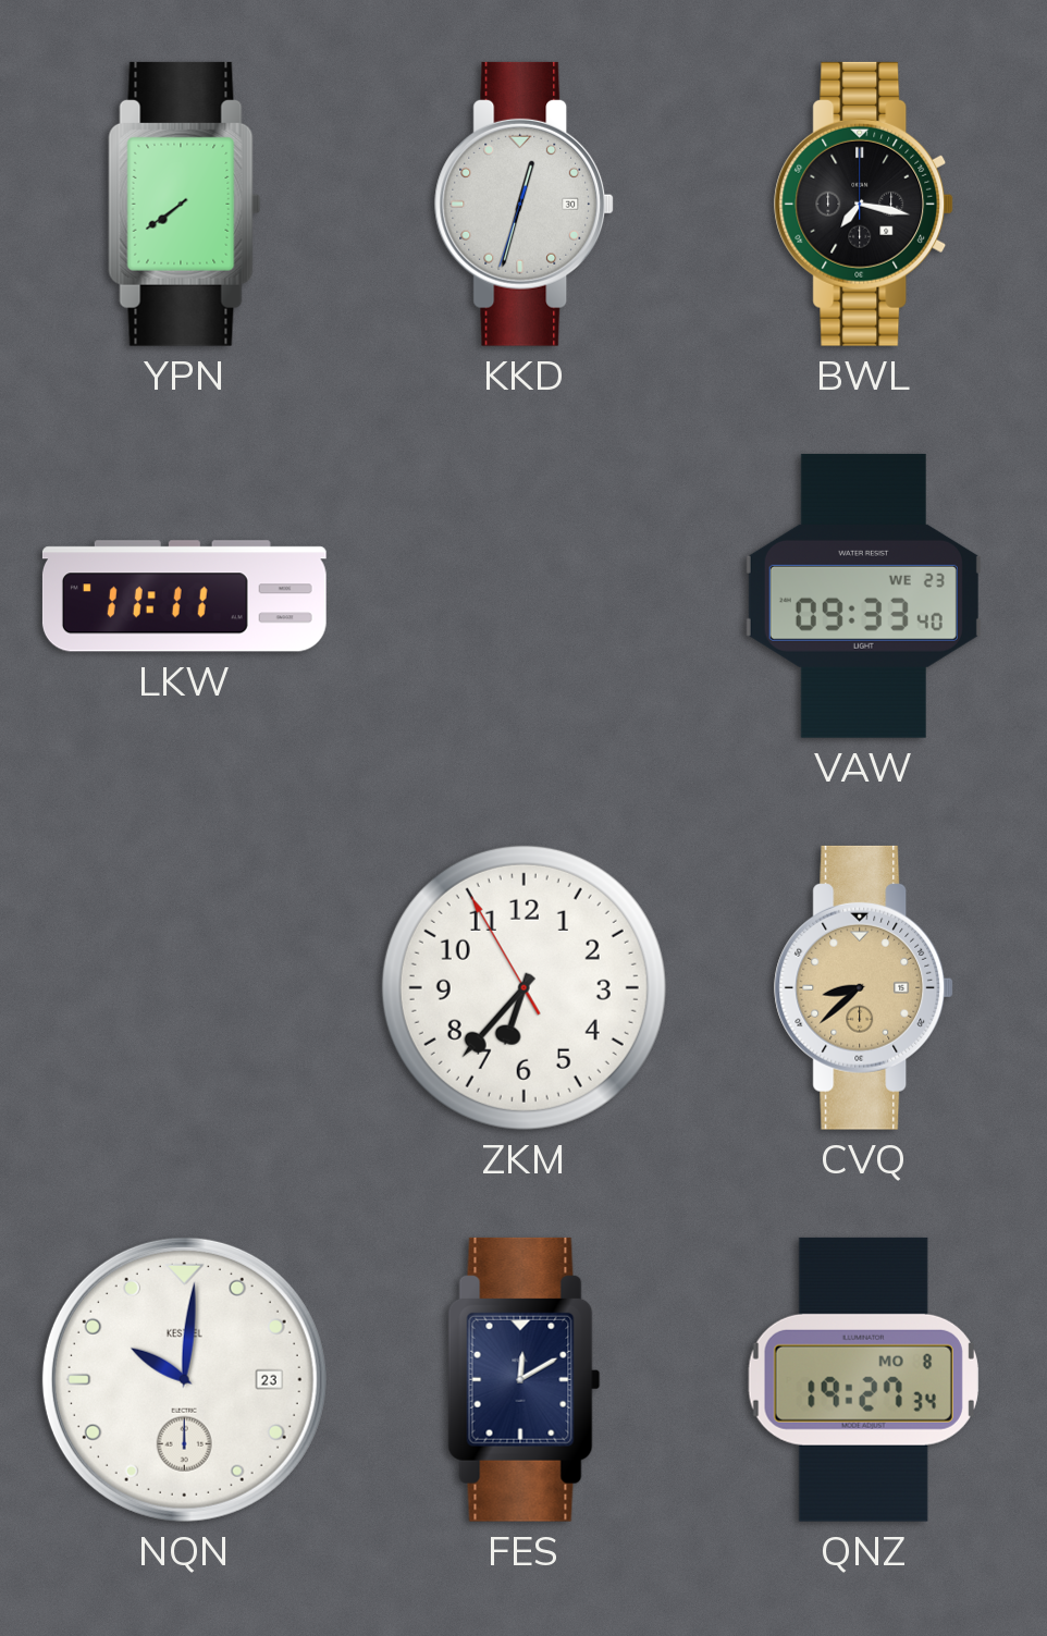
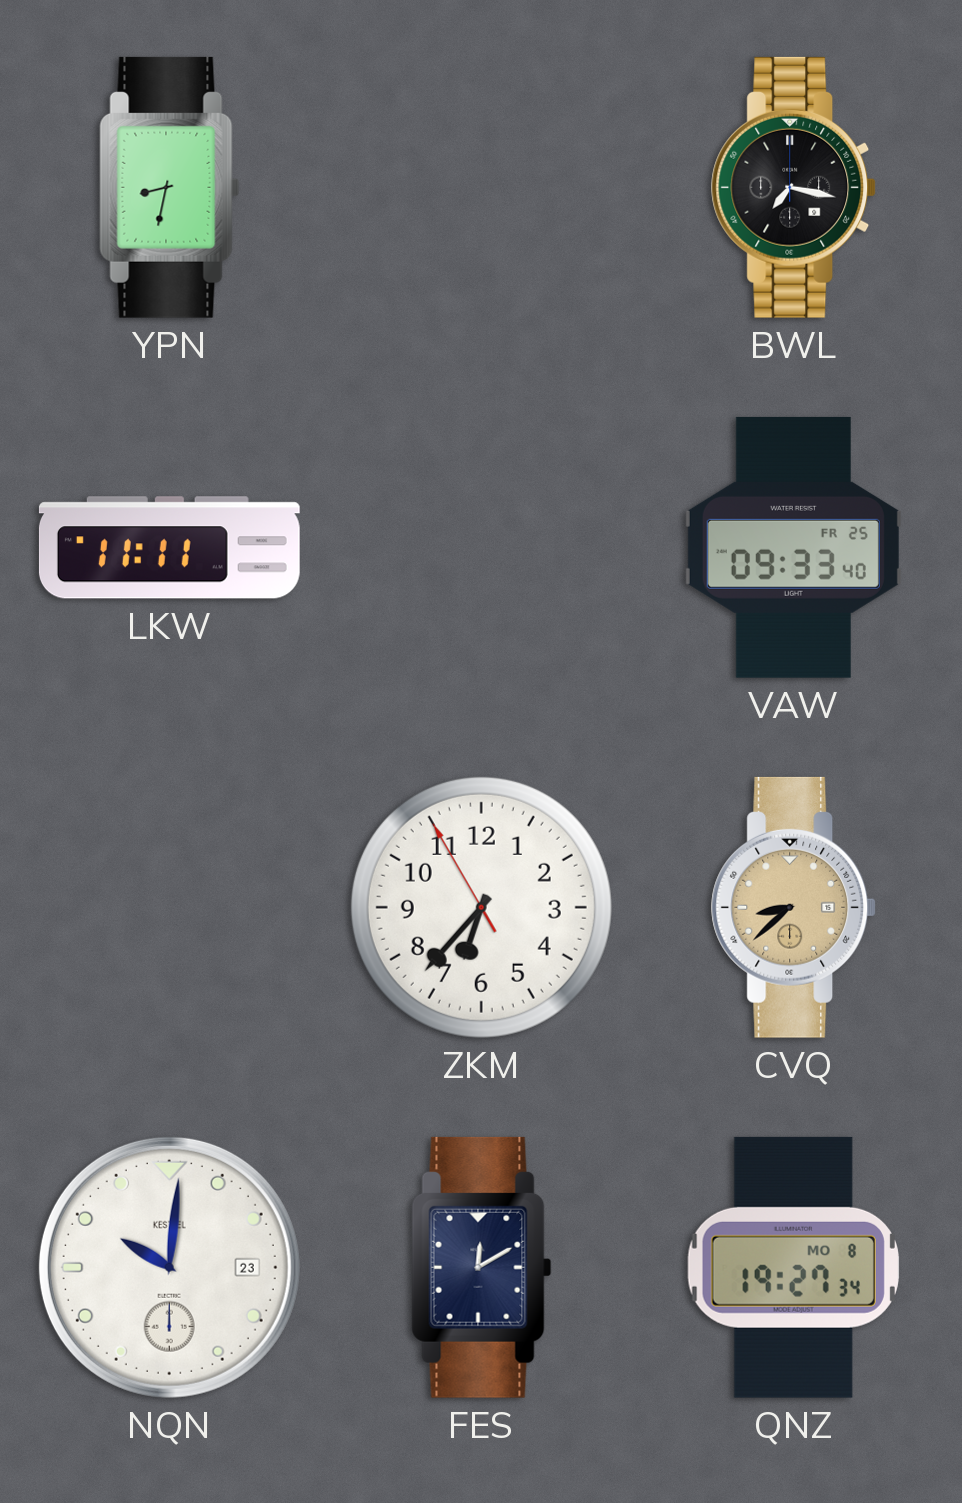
YPN: 7:39 -> 8:32 (170, 187)
KKD: 12:32 -> none (525, 204)
VAW date: WE 23 -> FR 25 (793, 547)
